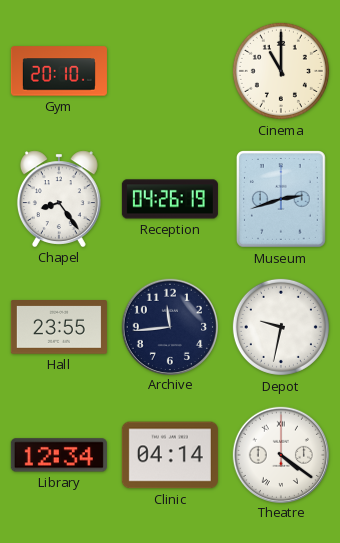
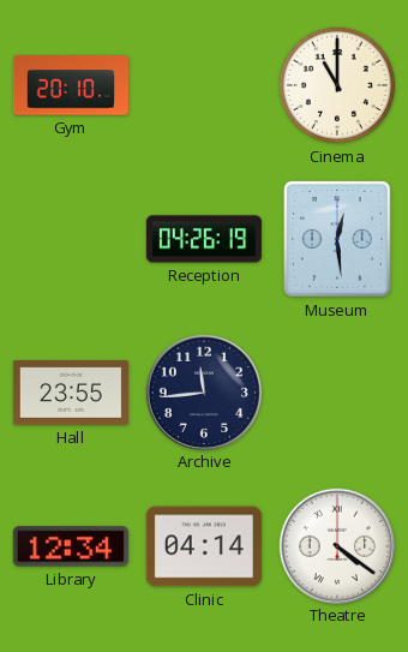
Chapel: 8:24 -> none (59, 199)
Museum: 2:42 -> 12:29 (337, 240)
Depot: 9:32 -> none (281, 327)
